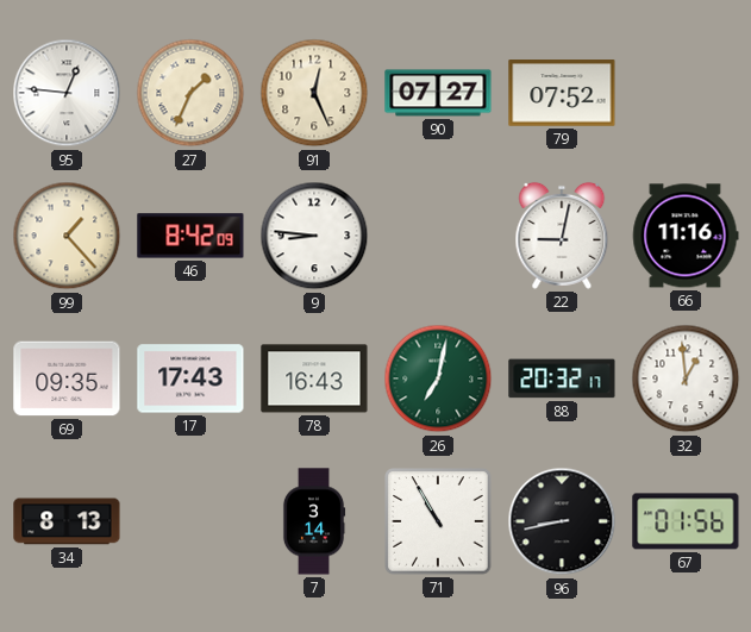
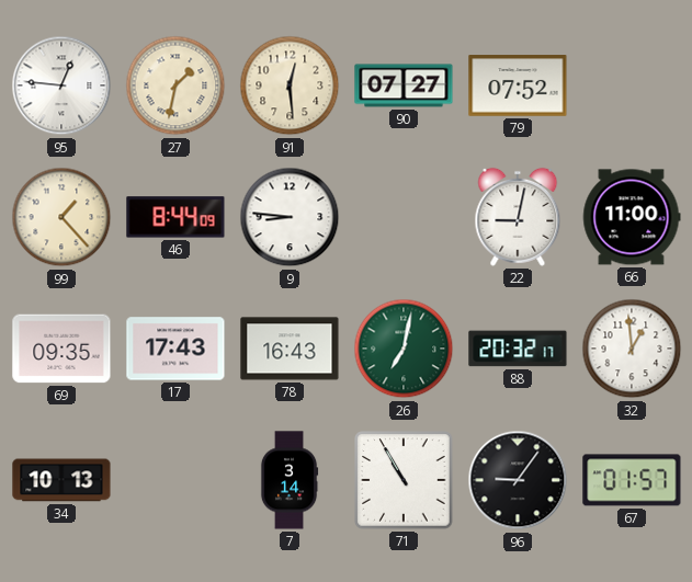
27: 1:34 -> 1:32 (175, 85)
91: 12:26 -> 12:29 (290, 85)
46: 8:42 -> 8:44 (175, 217)
66: 11:16 -> 11:00 (632, 217)
34: 8:13 -> 10:13 (61, 480)
96: 8:43 -> 9:06 (518, 480)
67: 01:56 -> 01:57 (632, 480)
